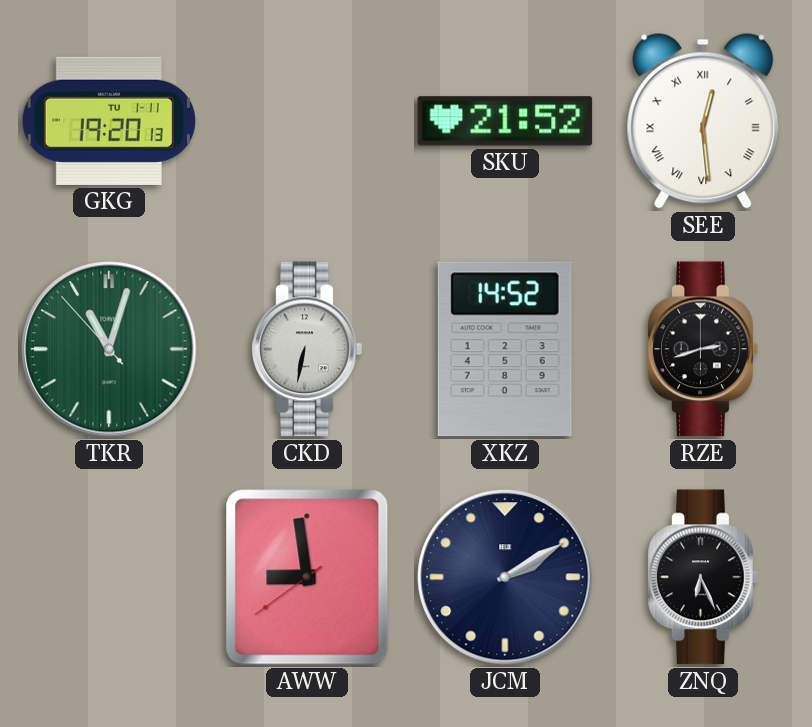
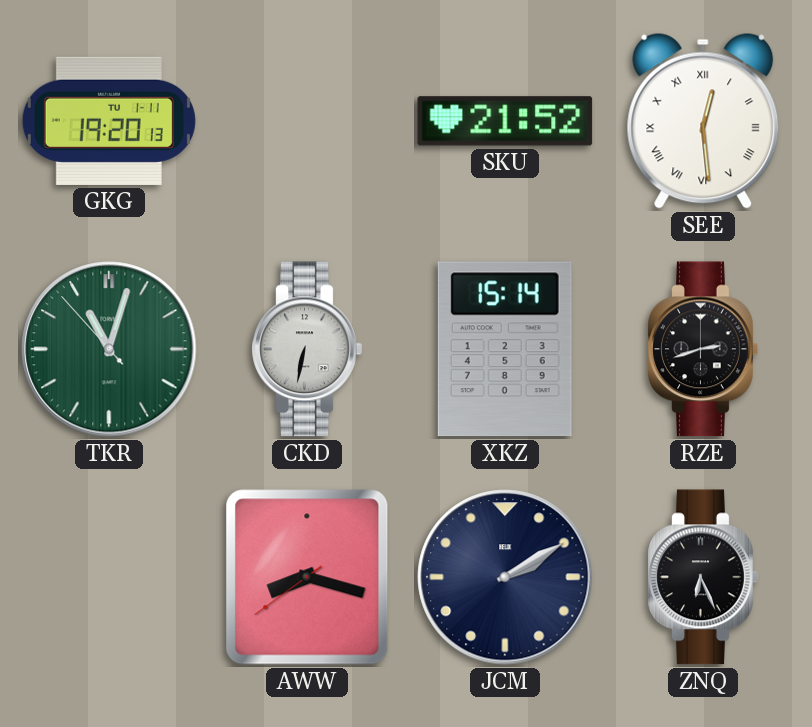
XKZ: 14:52 -> 15:14 (505, 349)
AWW: 8:58 -> 8:17 (307, 577)
